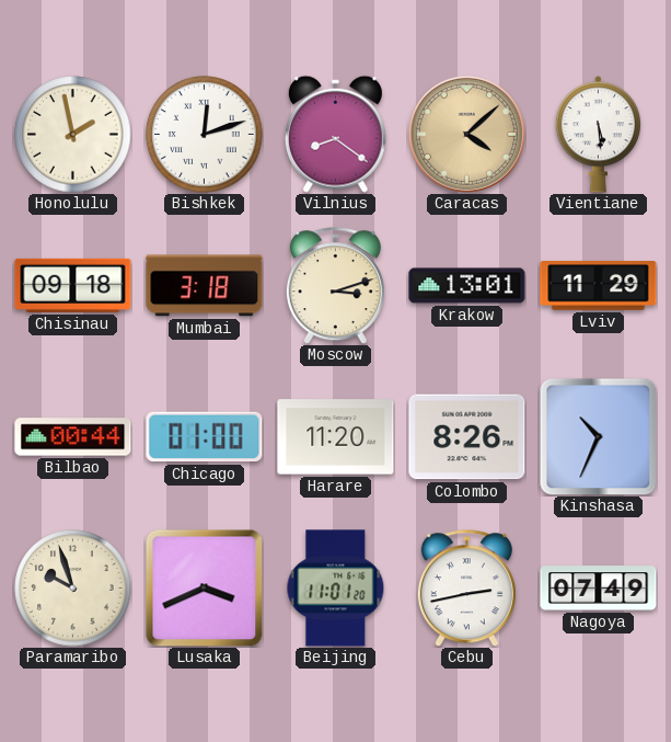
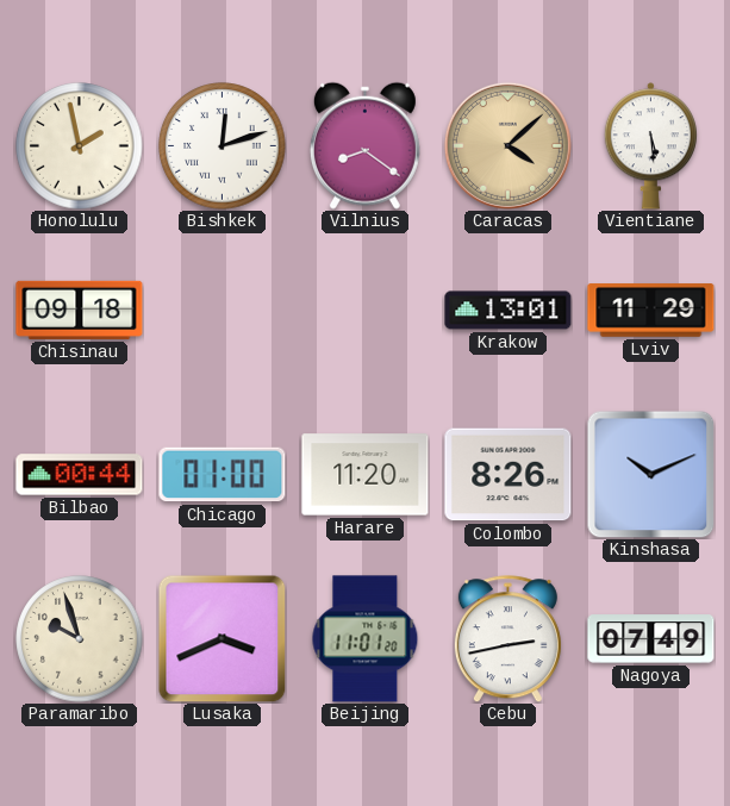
Mumbai: 3:18 -> none (205, 286)
Moscow: 3:12 -> none (335, 286)
Kinshasa: 10:34 -> 10:11 (650, 474)
